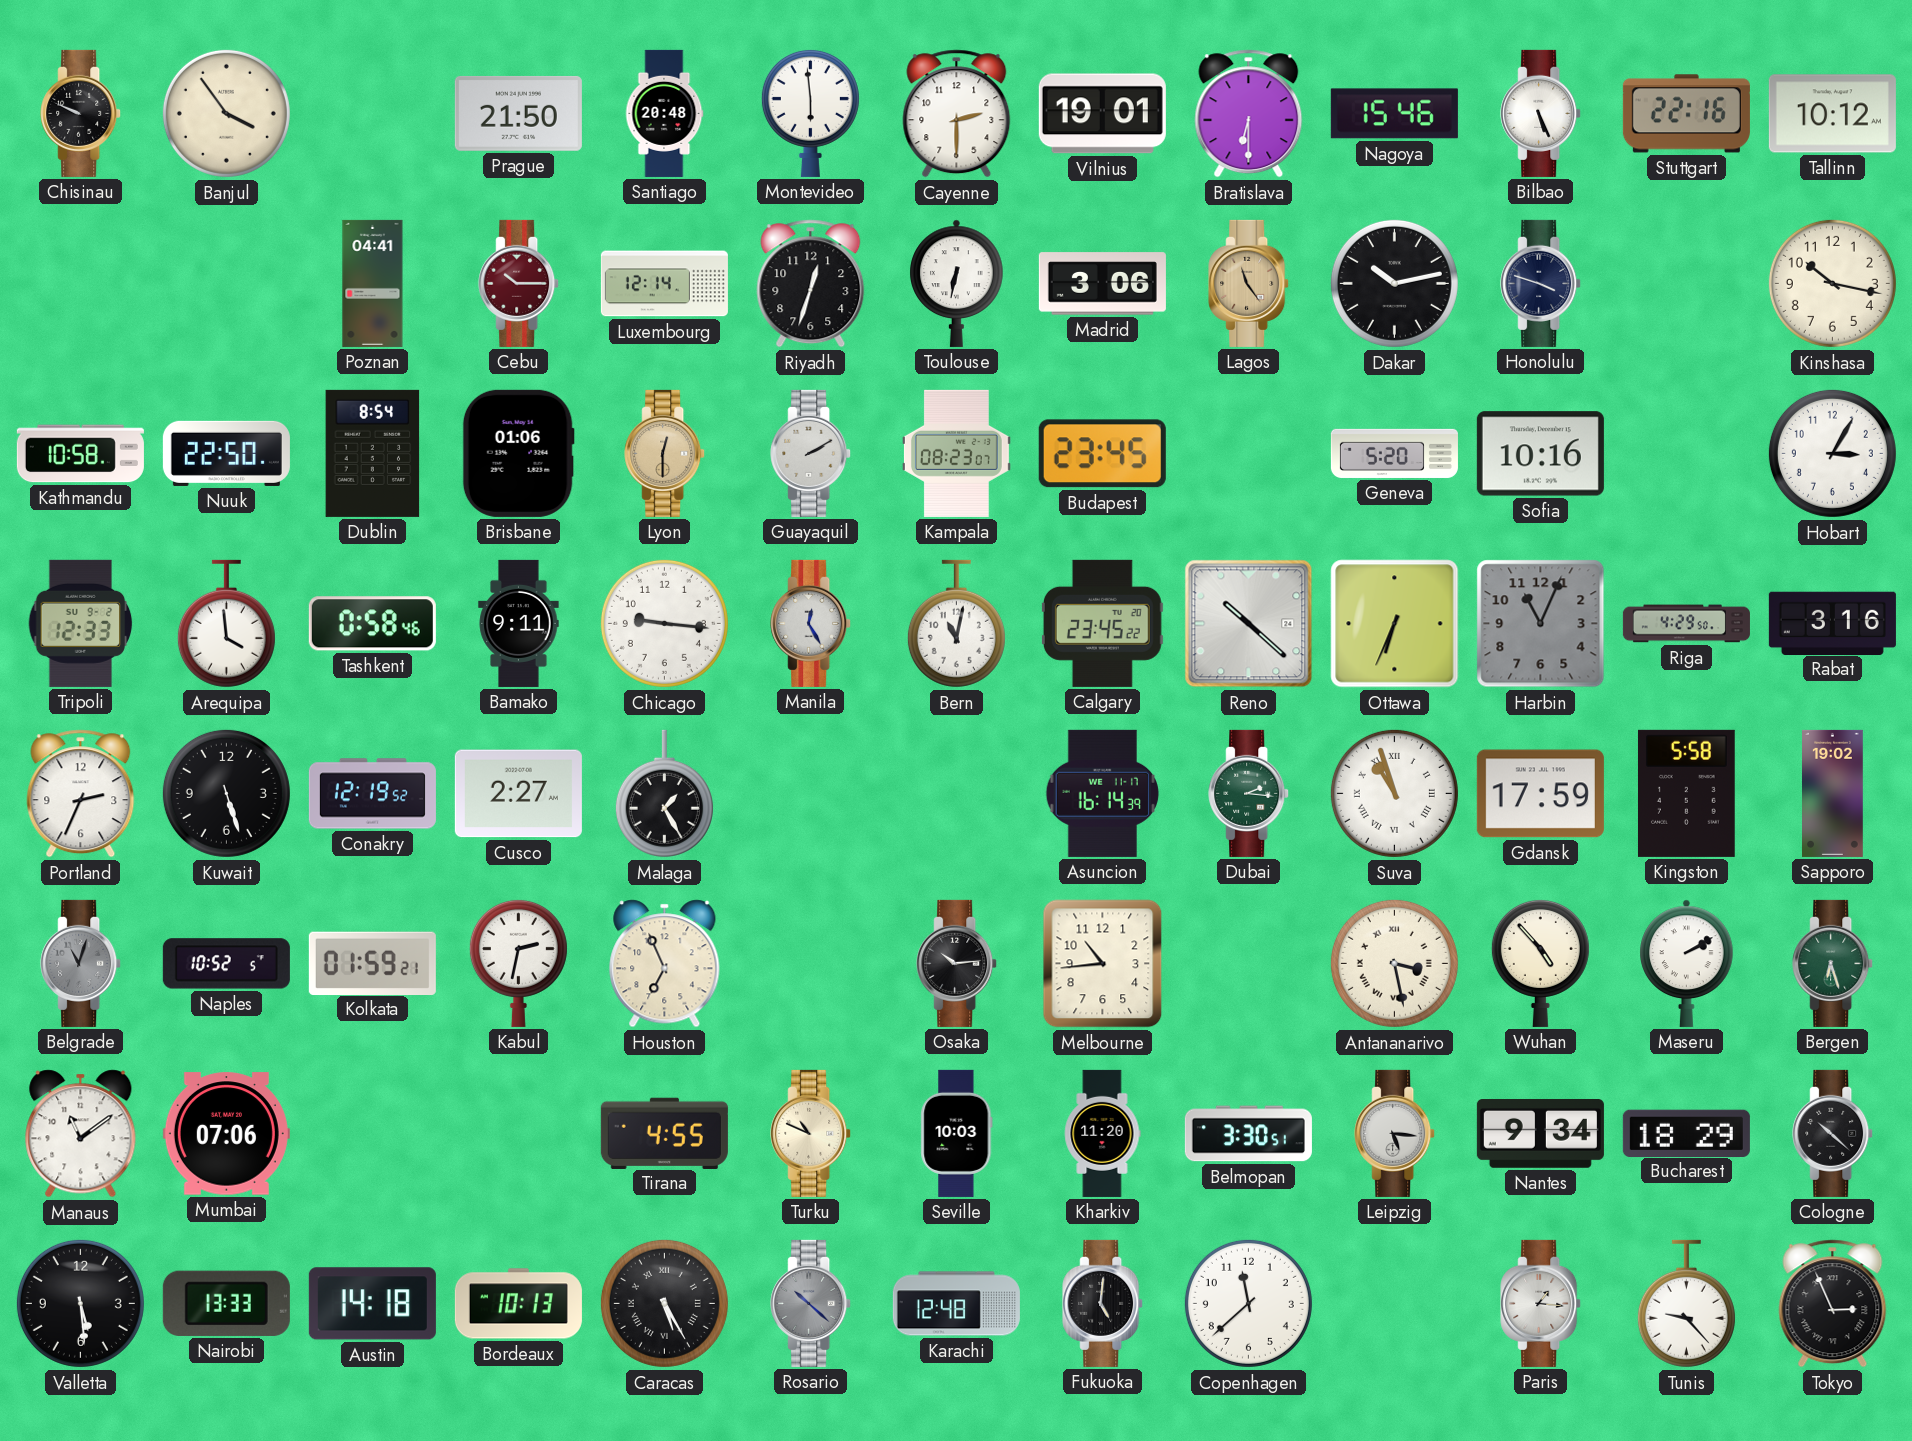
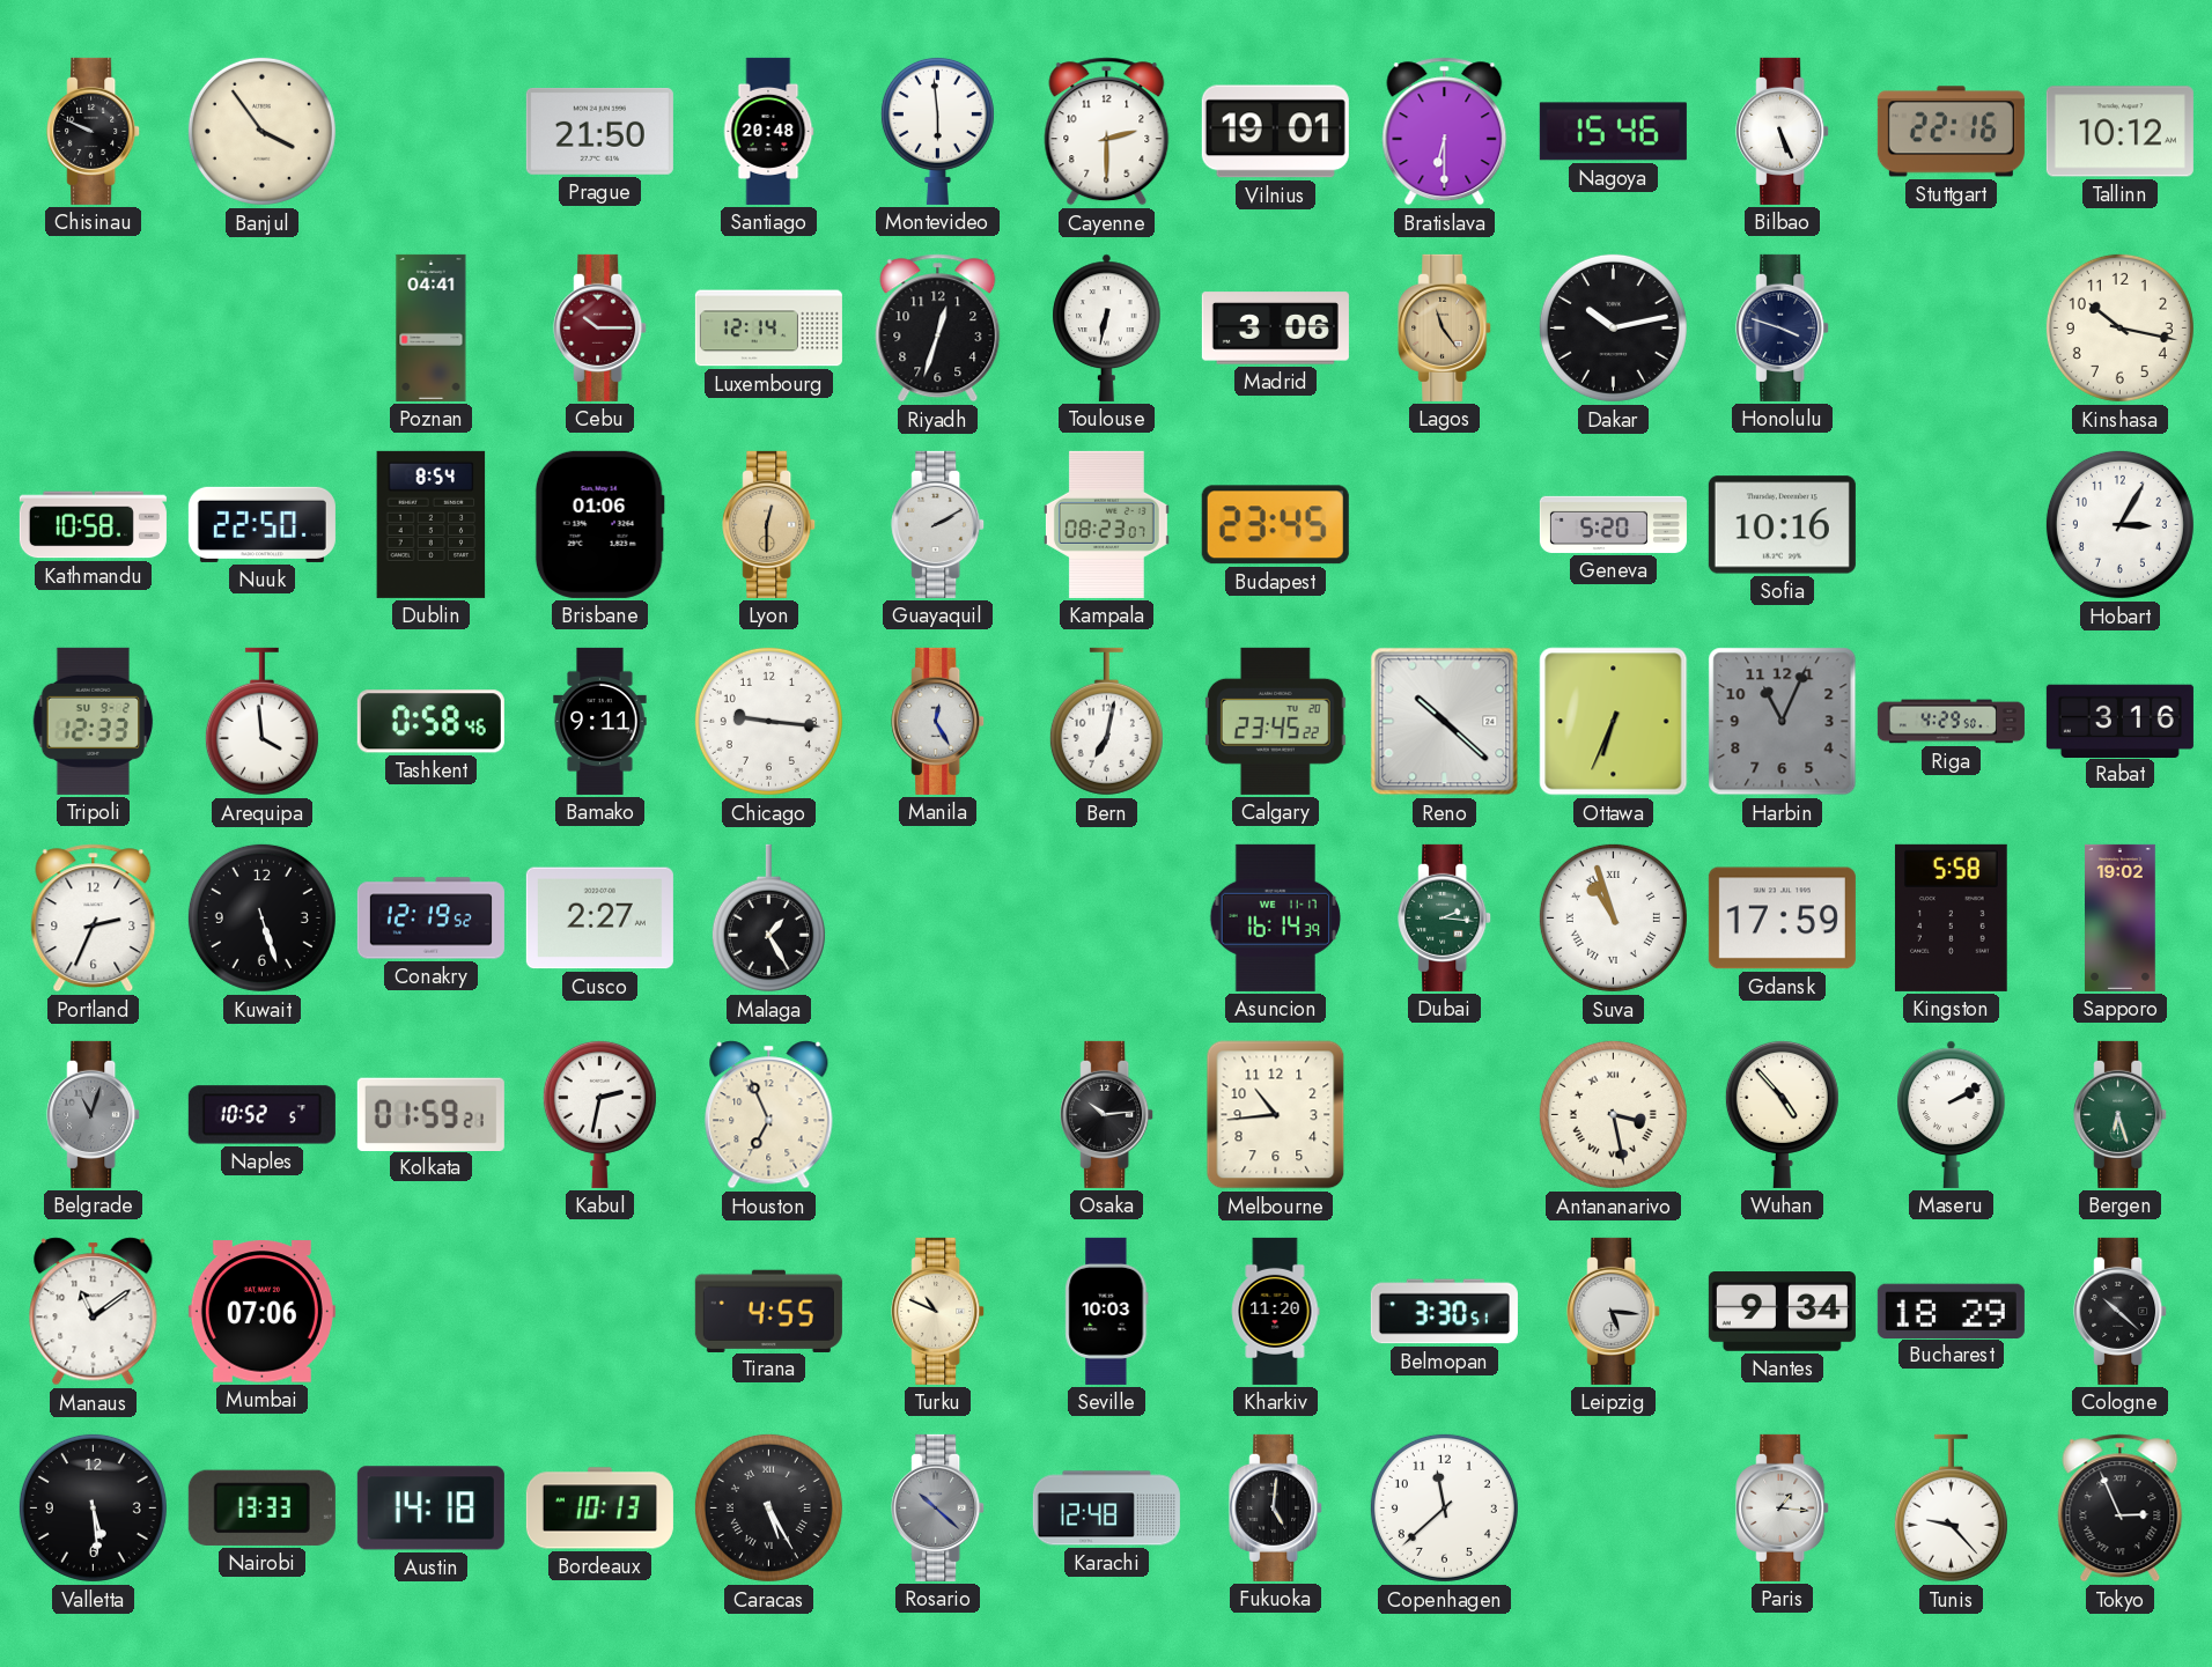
Bern: 11:02 -> 7:02 (1106, 722)
